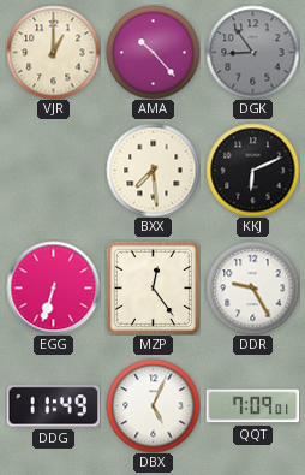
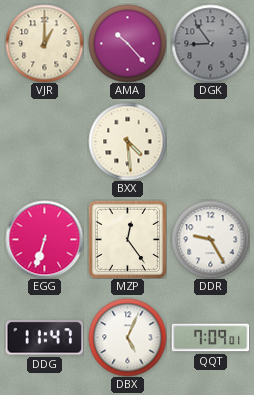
BXX: 7:29 -> 4:29 (127, 141)
KKJ: 6:11 -> none (252, 170)
DDG: 11:49 -> 11:47 (44, 338)
